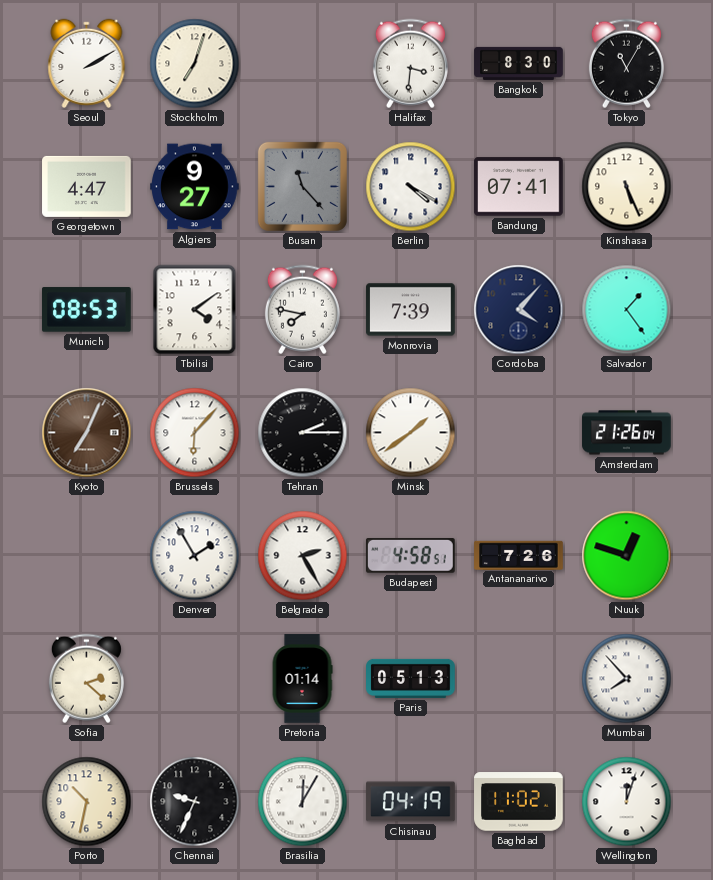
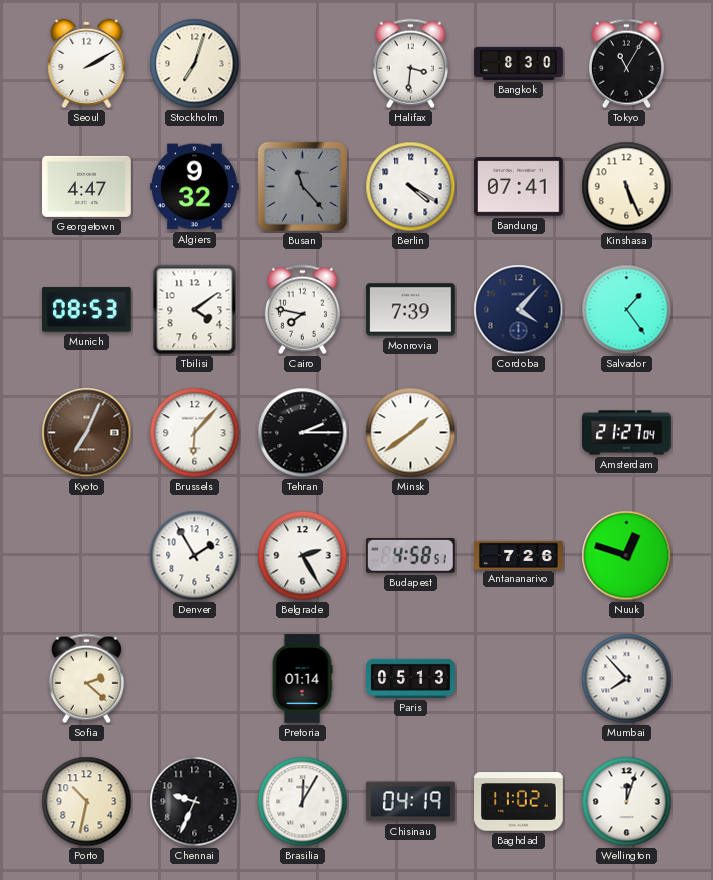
Algiers: 9:27 -> 9:32 (195, 187)
Amsterdam: 21:26 -> 21:27 (627, 433)
